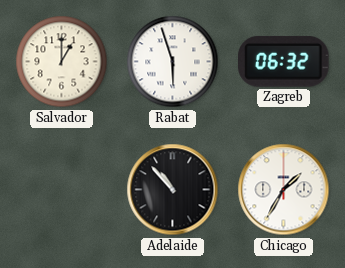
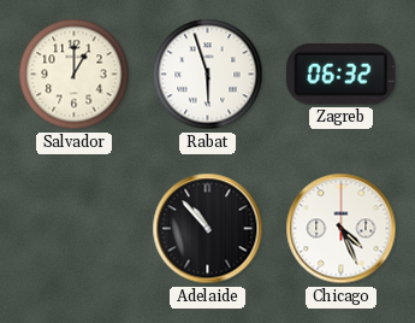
Chicago: 1:35 -> 4:26 (342, 229)
